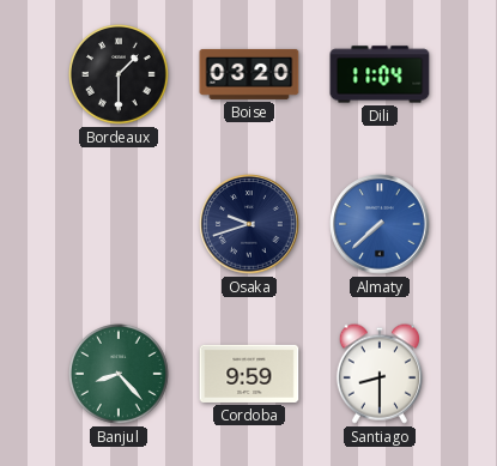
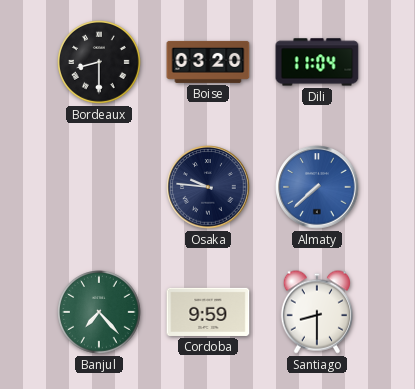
Bordeaux: 1:30 -> 8:30 (100, 63)
Osaka: 9:42 -> 9:46 (208, 187)
Banjul: 8:23 -> 7:23 (100, 313)
